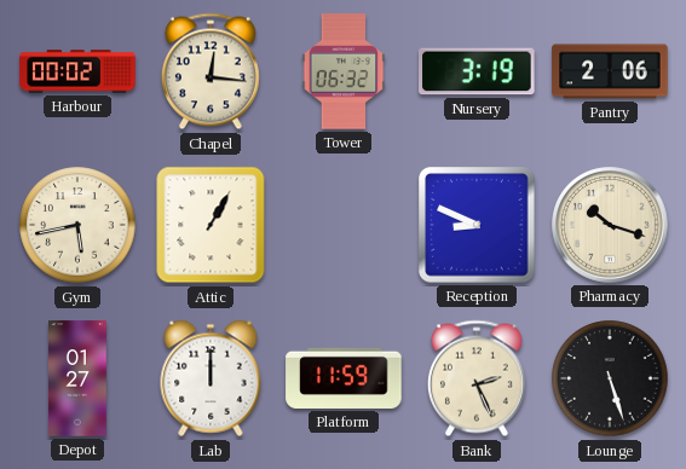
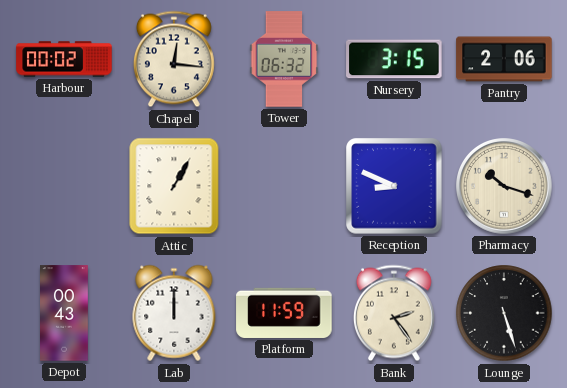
Nursery: 3:19 -> 3:15 (394, 59)
Gym: 5:43 -> none (77, 225)
Depot: 01:27 -> 00:43 (65, 313)
Bank: 2:26 -> 2:24 (394, 313)
